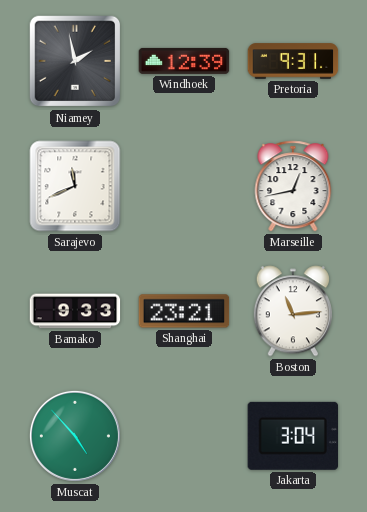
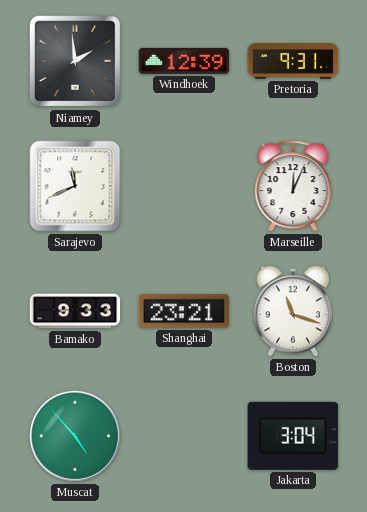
Niamey: 1:58 -> 1:59 (75, 61)
Marseille: 12:43 -> 12:04 (293, 186)
Boston: 11:14 -> 11:18 (292, 311)
